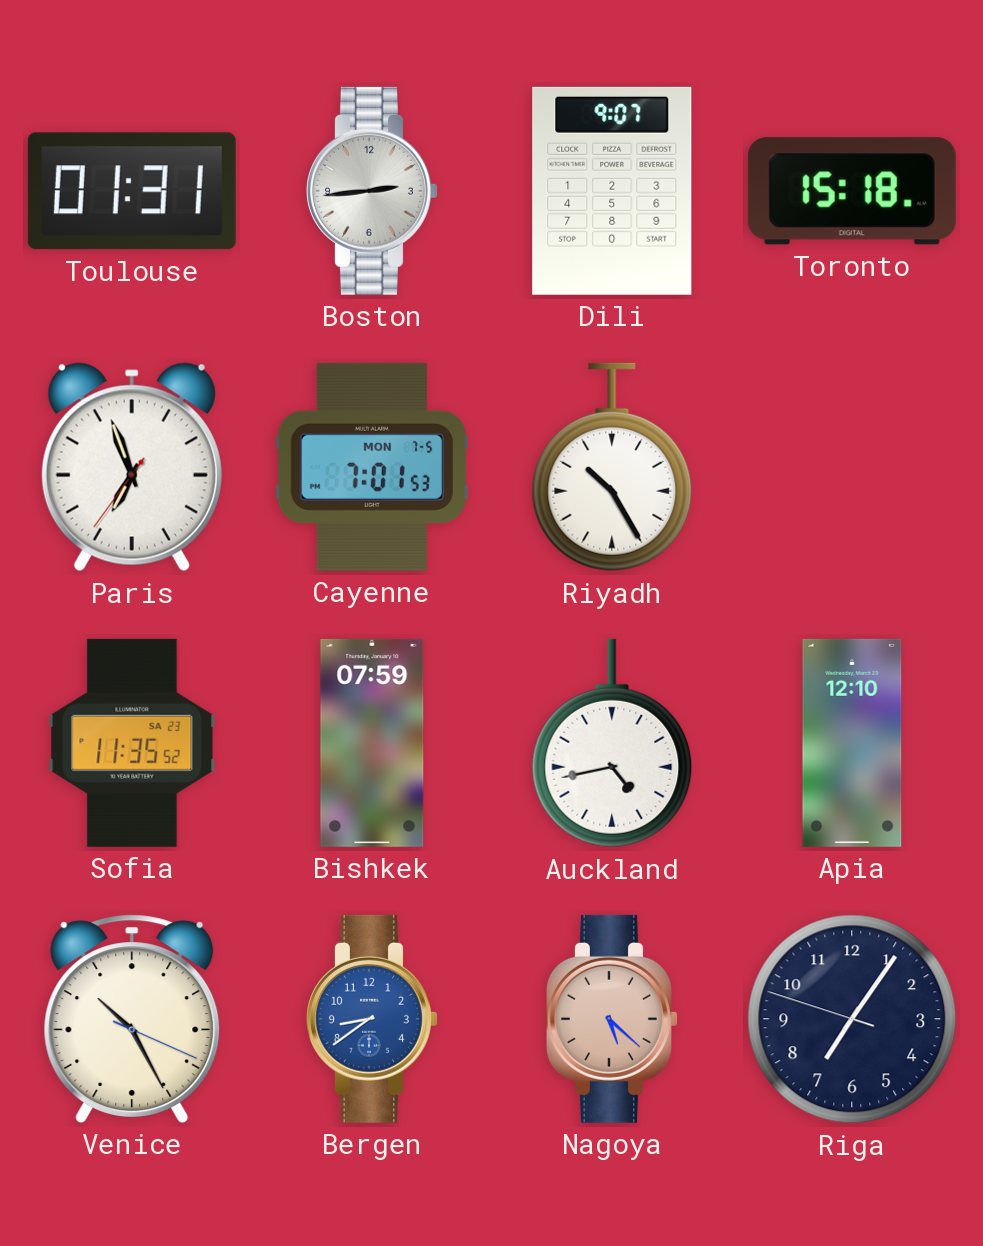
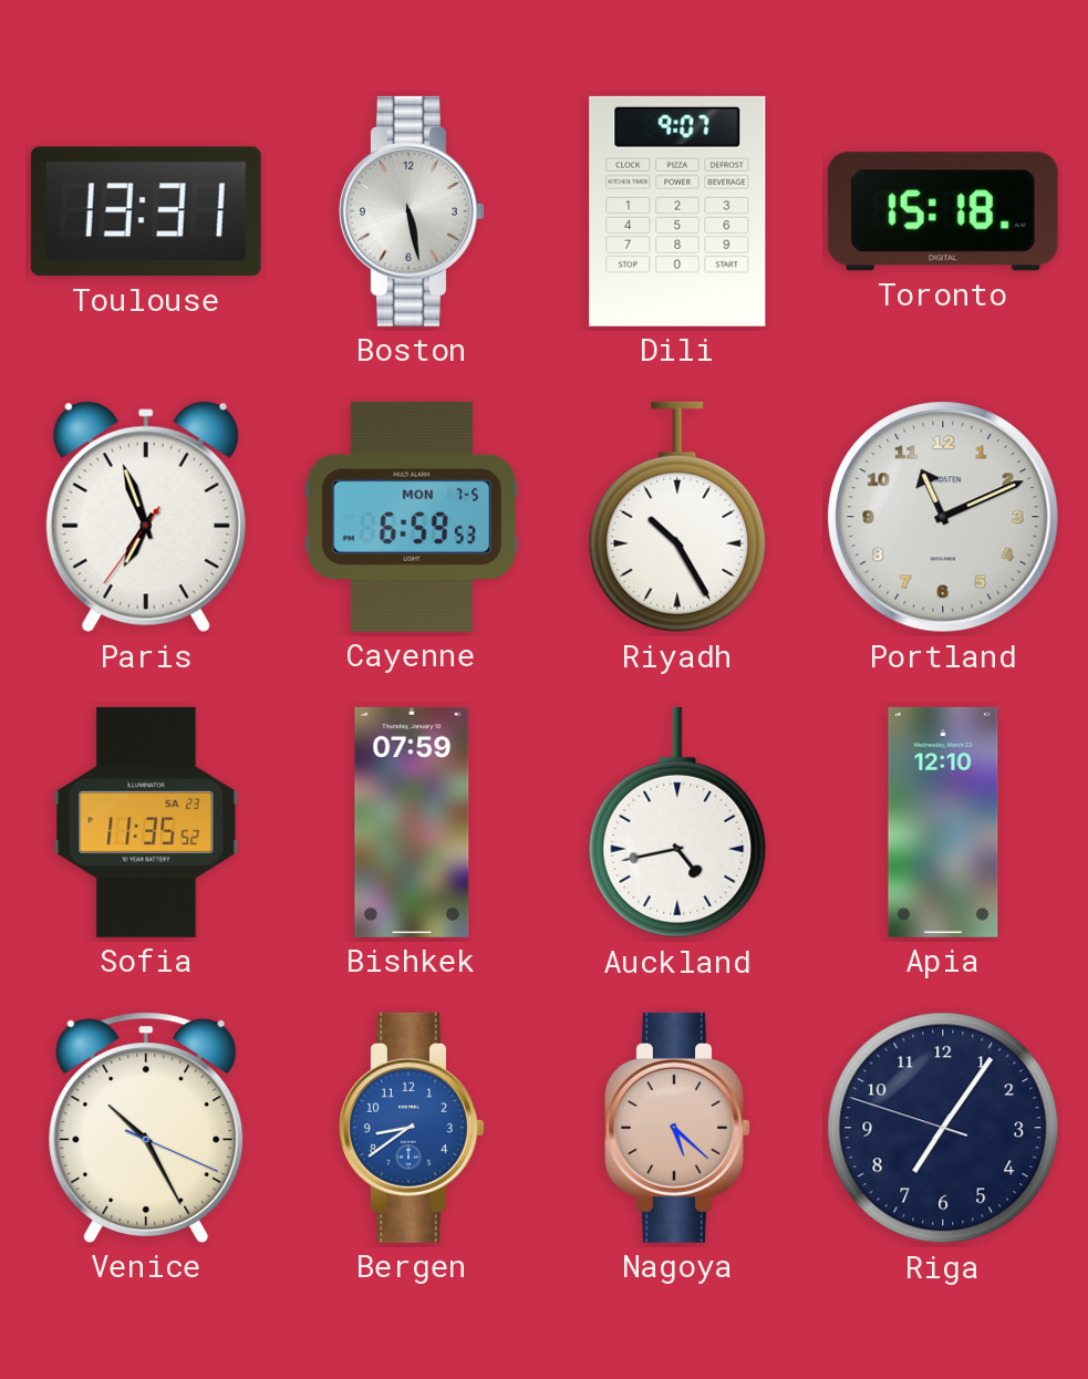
Toulouse: 01:31 -> 13:31 (146, 211)
Boston: 2:44 -> 5:28 (413, 211)
Cayenne: 7:01 -> 6:59 (412, 517)
Portland: none -> 11:11 (943, 517)
